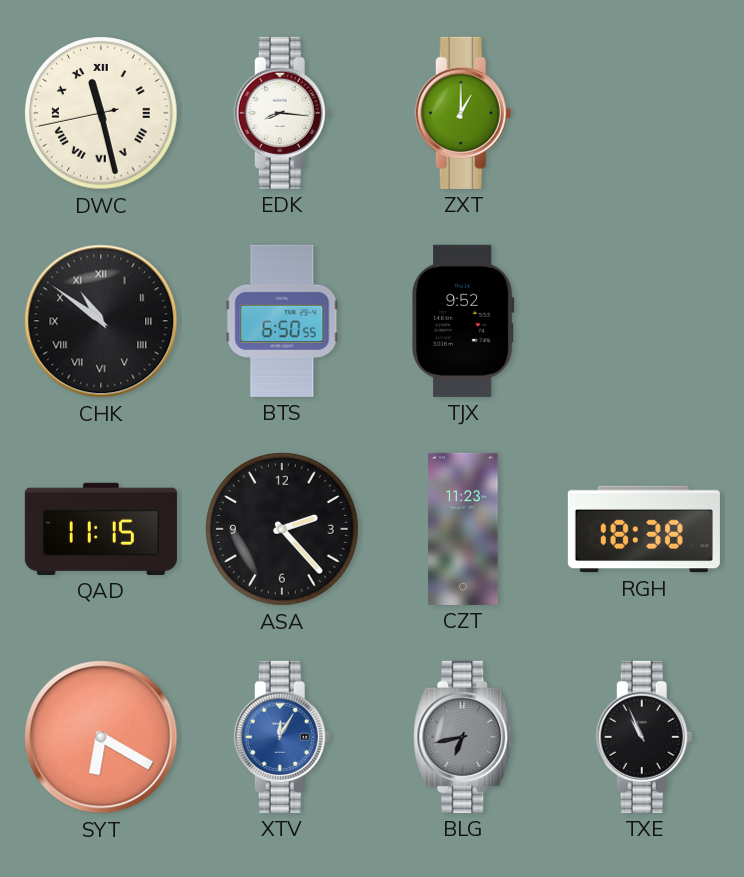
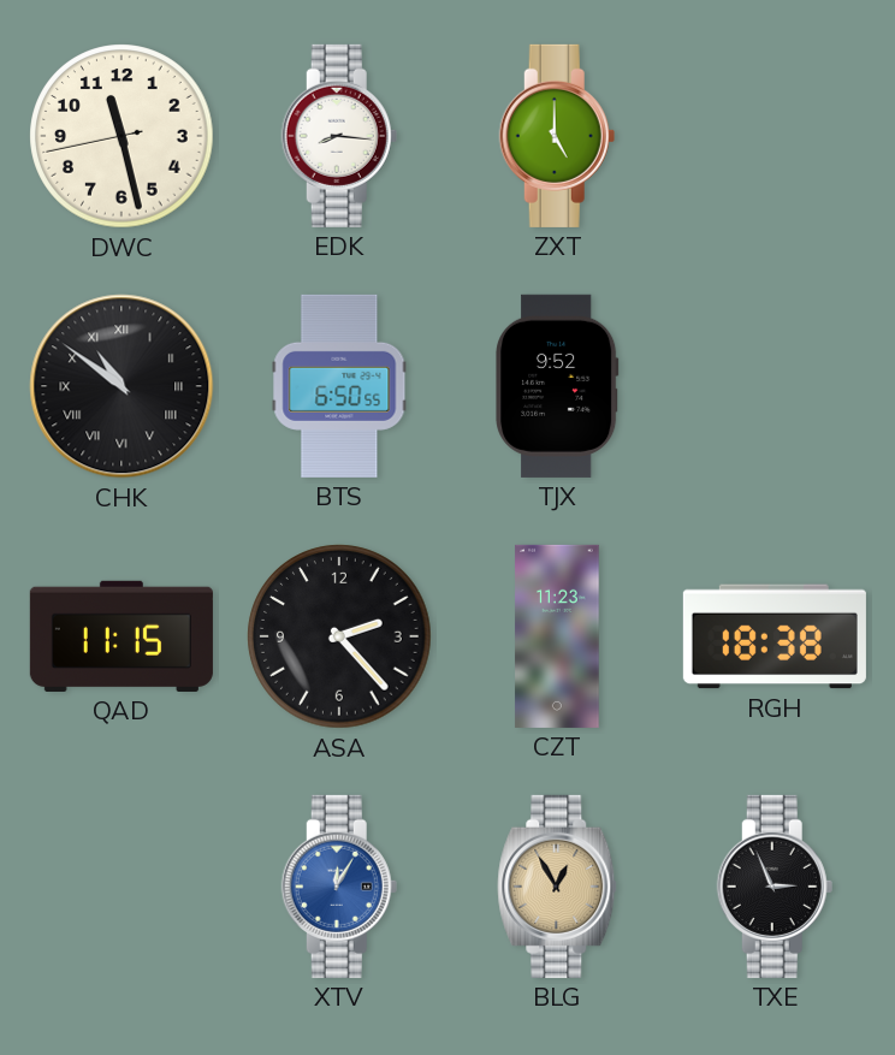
DWC numerals: Roman -> Arabic (121, 136)
ZXT: 1:00 -> 5:00 (557, 136)
SYT: 6:20 -> none (101, 737)
BLG: 6:43 -> 12:55 (557, 887)
BLG dial: grey -> champagne (557, 887)
TXE: 10:56 -> 2:56 (775, 887)
